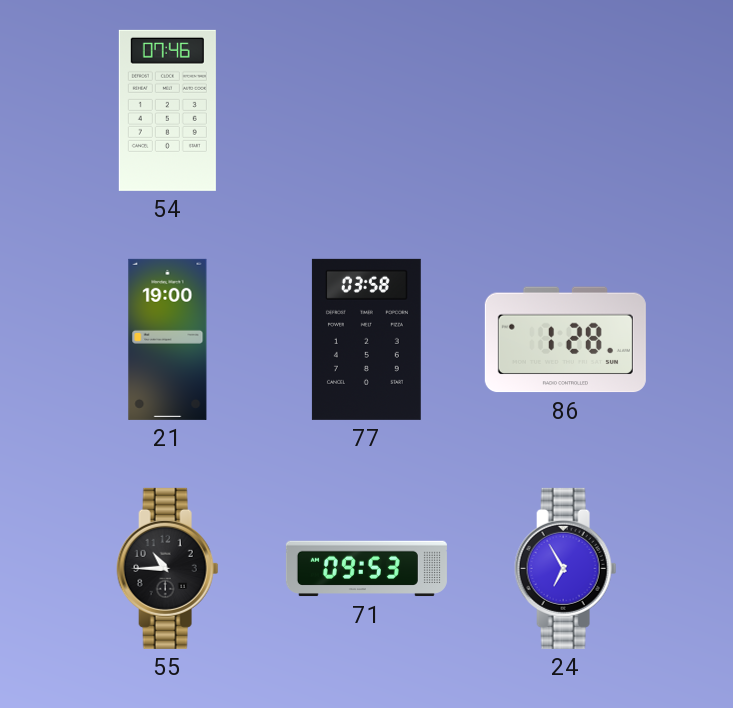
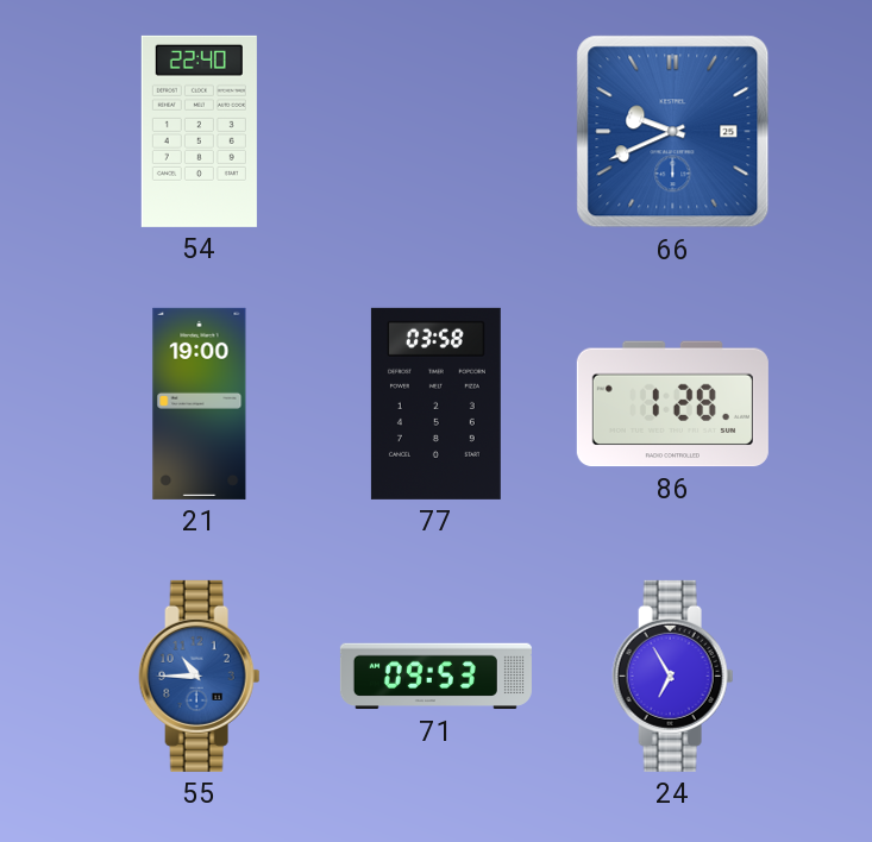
54: 07:46 -> 22:40 (199, 131)
66: none -> 9:41 (673, 132)
55 dial: black -> blue (200, 676)
